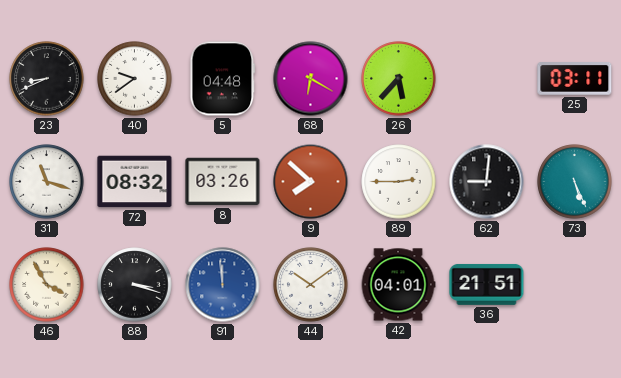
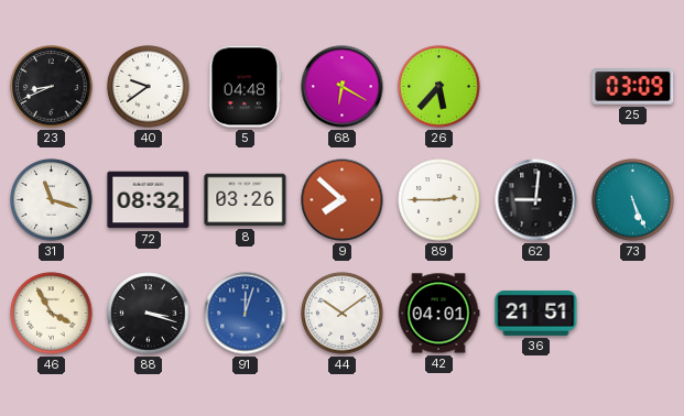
25: 03:11 -> 03:09 (633, 87)
91: 11:59 -> 12:03 (246, 314)
